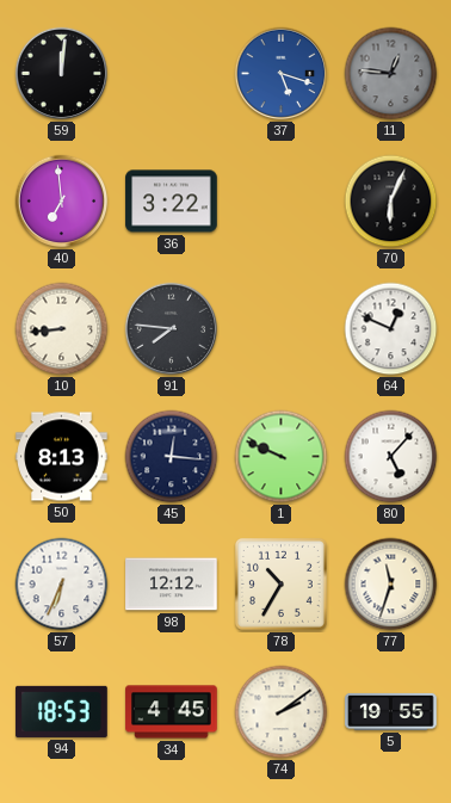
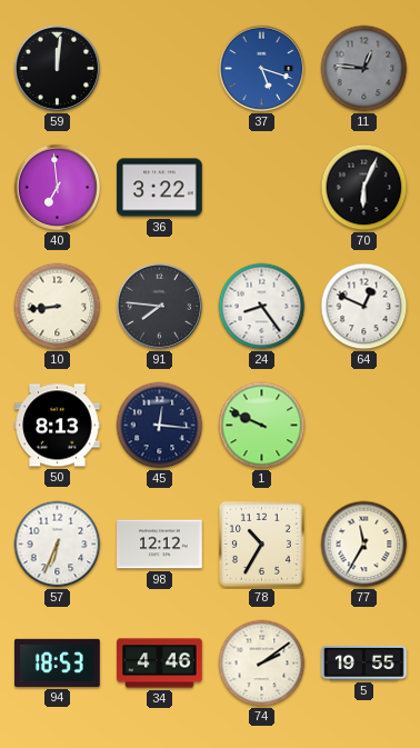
24: none -> 8:24 (262, 307)
80: 5:07 -> none (391, 457)
77: 11:33 -> 11:35 (364, 545)
34: 4:45 -> 4:46 (160, 664)
